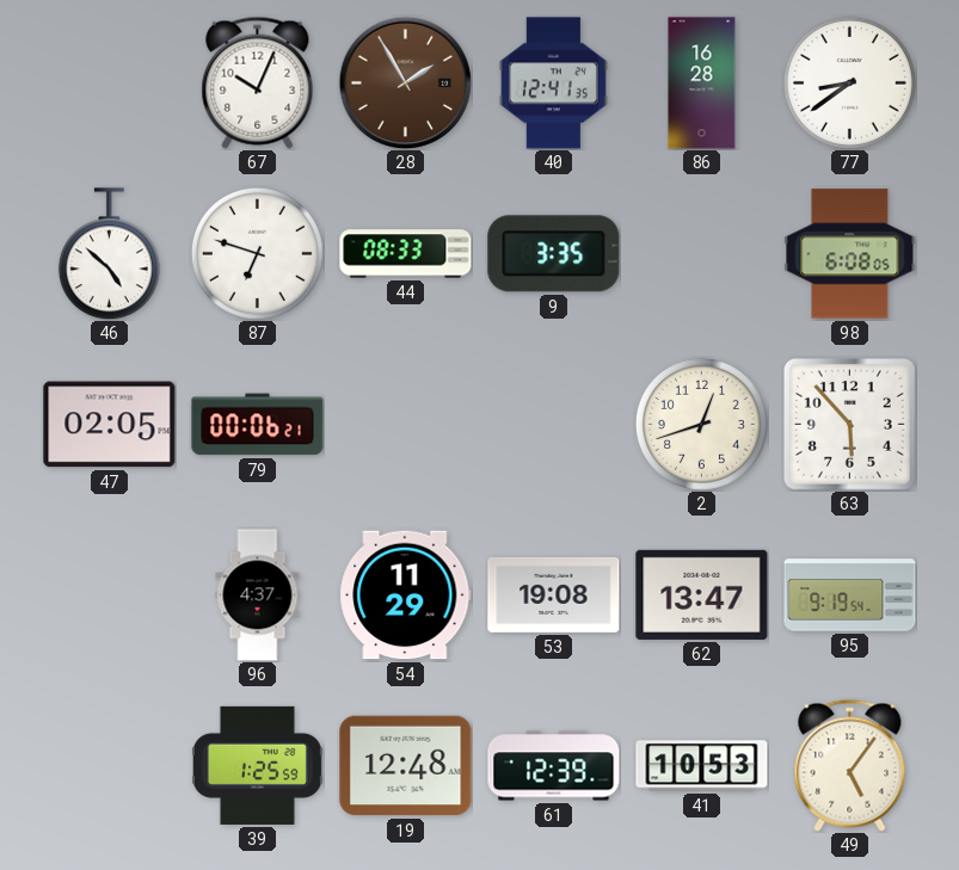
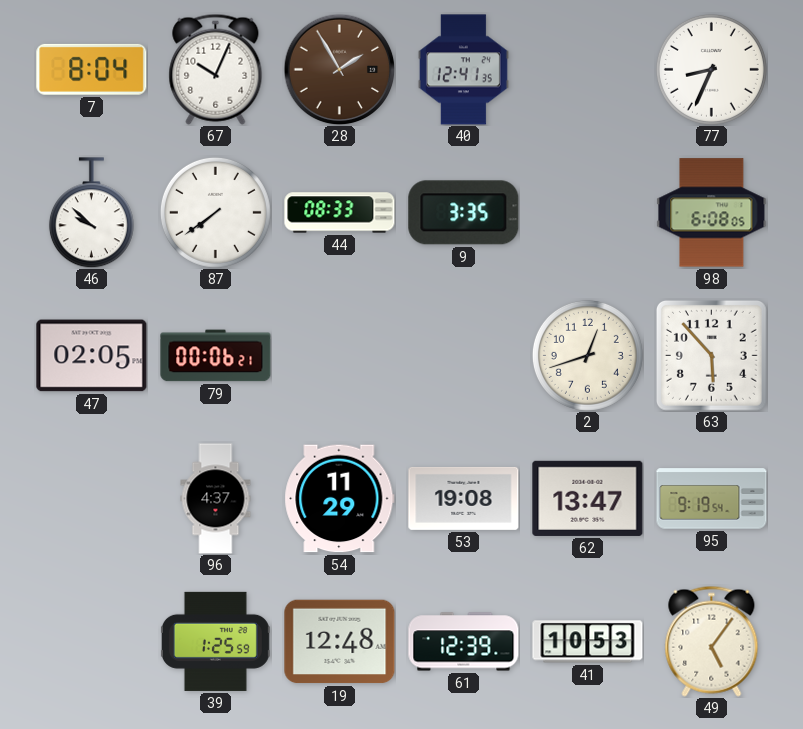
7: none -> 8:04 (92, 69)
86: 16:28 -> none (702, 84)
77: 8:39 -> 8:34 (711, 69)
46: 4:52 -> 9:52 (91, 213)
87: 6:48 -> 7:39 (215, 212)
